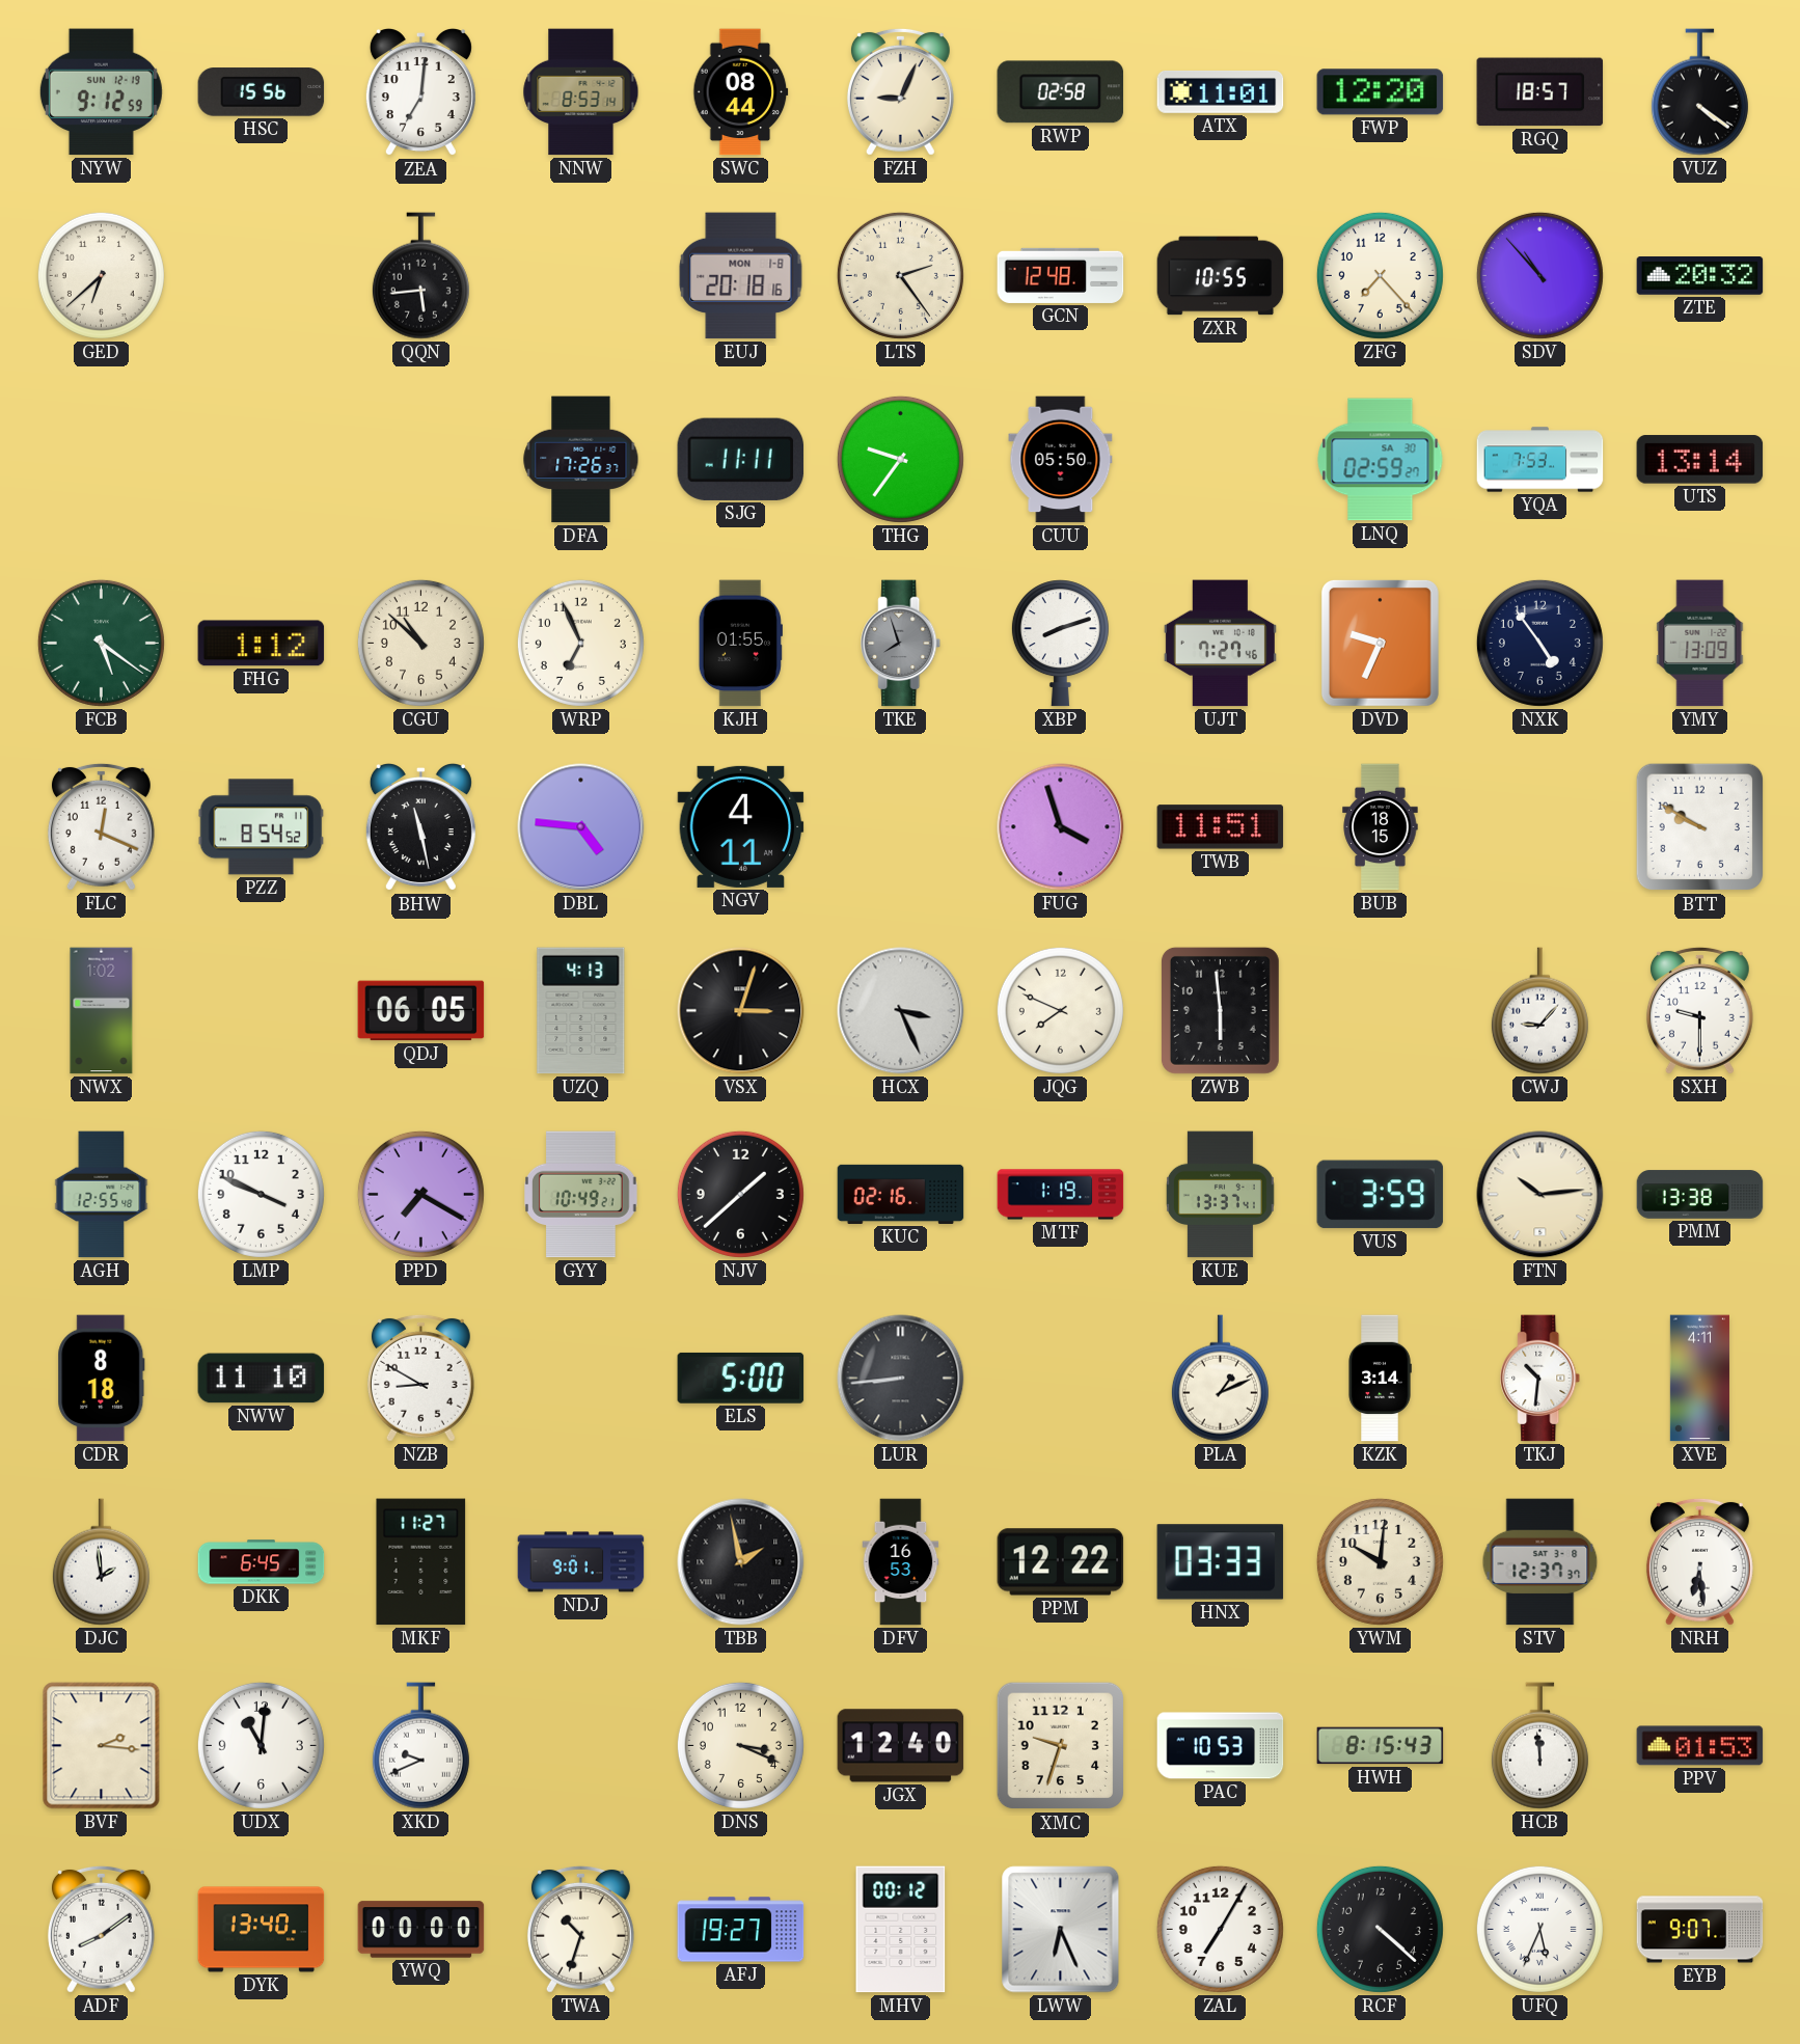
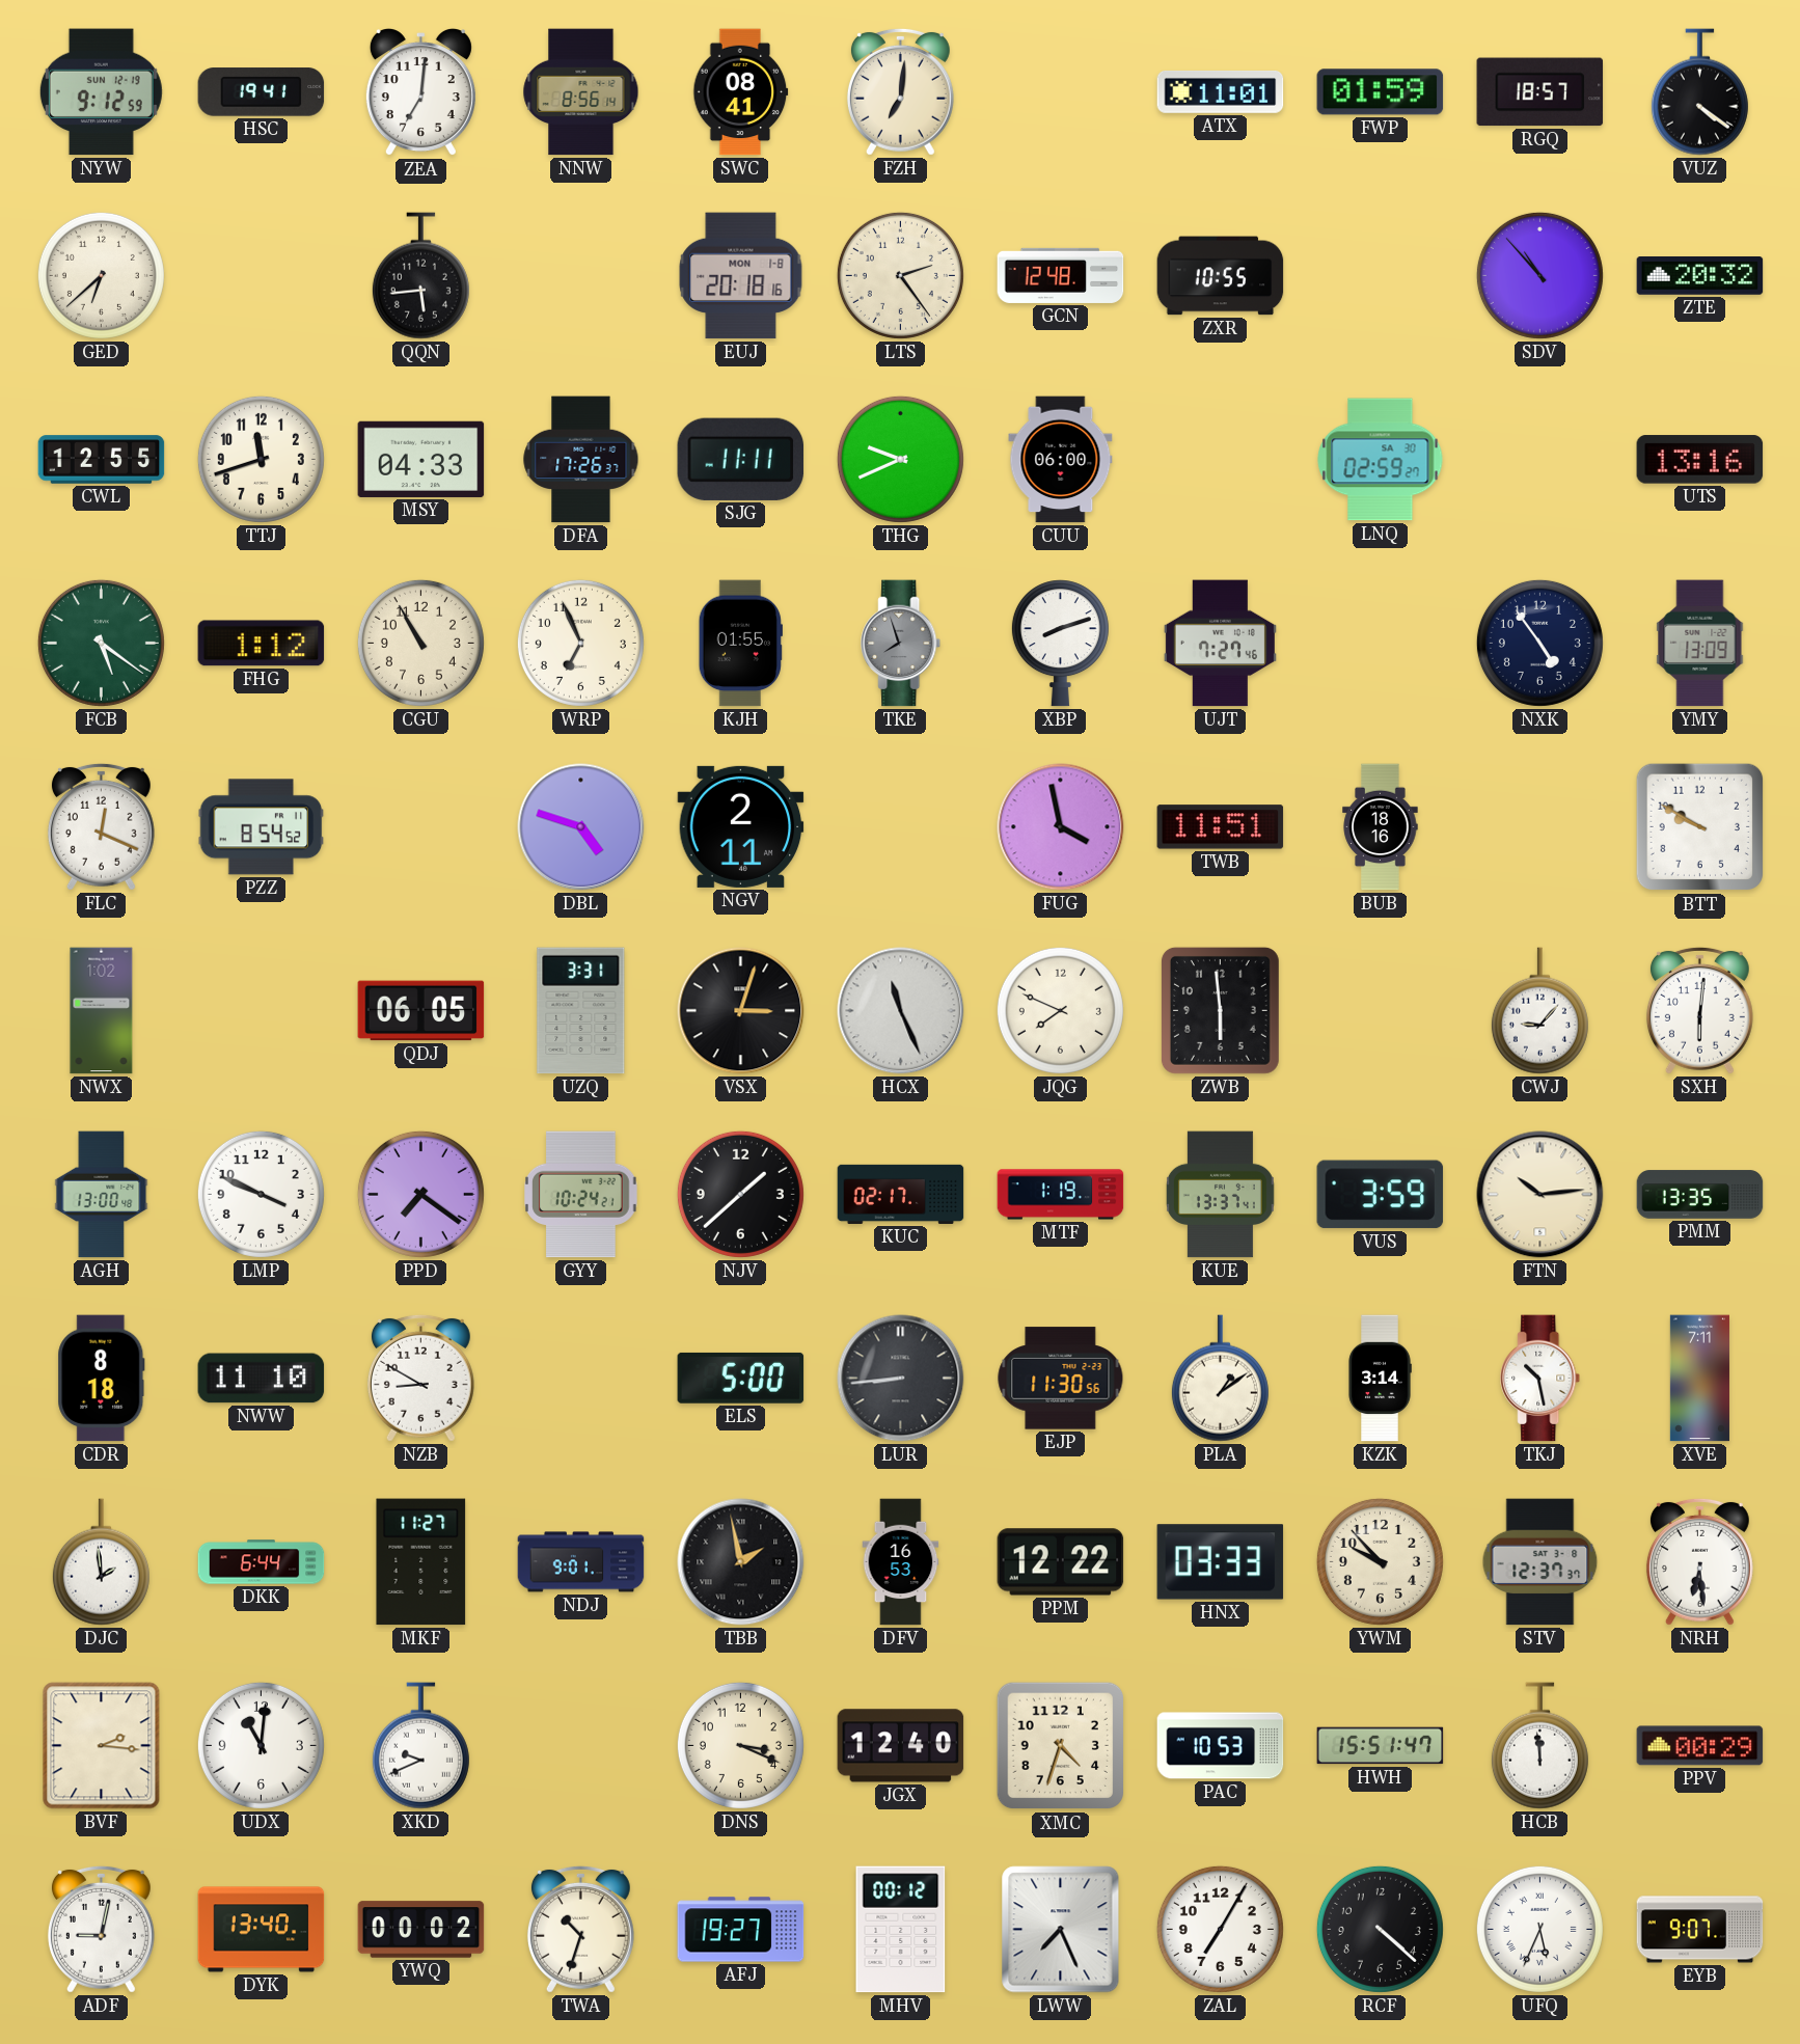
HSC: 15:56 -> 19:41 (262, 92)
NNW: 8:53 -> 8:56 (581, 92)
SWC: 08:44 -> 08:41 (741, 92)
FZH: 9:04 -> 7:01 (900, 91)
RWP: 02:58 -> none (1061, 92)
FWP: 12:20 -> 01:59 (1381, 92)
ZFG: 7:23 -> none (1380, 275)
CWL: none -> 12:55 (102, 460)
TTJ: none -> 11:42 (261, 459)
MSY: none -> 04:33 (421, 459)
THG: 9:36 -> 9:41 (900, 459)
CUU: 05:50 -> 06:00 (1061, 460)
YQA: 7:53 -> none (1540, 460)
UTS: 13:14 -> 13:16 (1700, 460)
CGU: 10:52 -> 10:55 (420, 643)
DVD: 9:34 -> none (1380, 643)
BHW: 11:28 -> none (420, 828)
DBL: 4:46 -> 4:48 (581, 827)
NGV: 4:11 -> 2:11 (741, 826)
FUG: 3:57 -> 3:58 (1061, 827)
BUB: 18:15 -> 18:16 (1381, 827)
UZQ: 4:13 -> 3:31 (581, 1011)
HCX: 3:26 -> 11:26 (901, 1011)
SXH: 9:30 -> 6:01 (1699, 1010)
AGH: 12:55 -> 13:00 (102, 1195)
PPD: 7:20 -> 7:21 (420, 1194)
GYY: 10:49 -> 10:24 (581, 1195)
KUC: 02:16 -> 02:17 (901, 1194)
PMM: 13:38 -> 13:35 (1700, 1195)
EJP: none -> 11:30 (1061, 1379)
PLA: 1:11 -> 1:09 (1220, 1379)
TKJ: 10:31 -> 10:28 (1540, 1379)
XVE: 4:11 -> 7:11 (1699, 1379)
DKK: 6:45 -> 6:44 (262, 1562)
YWM: 10:01 -> 9:53 (1380, 1561)
XMC: 9:33 -> 4:33 (1061, 1746)
HWH: 8:15 -> 15:51 (1381, 1746)
PPV: 01:53 -> 00:29 (1700, 1746)
ADF: 8:09 -> 9:02 (101, 1929)
YWQ: 00:00 -> 00:02 (421, 1930)
LWW: 6:26 -> 7:26 (1061, 1930)
